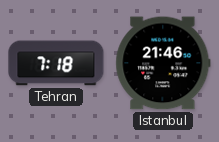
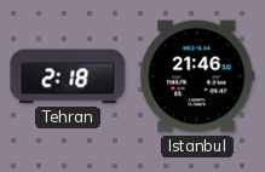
Tehran: 7:18 -> 2:18 (68, 76)
